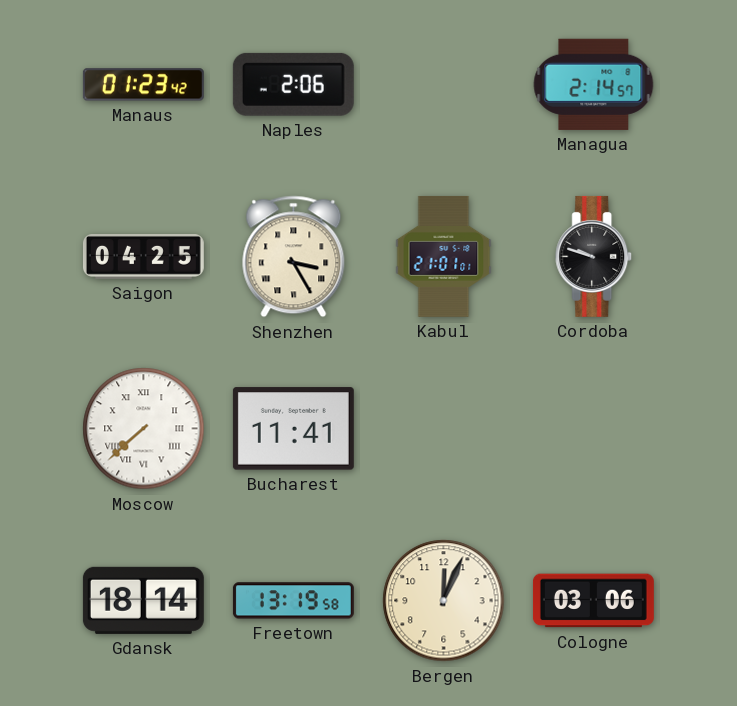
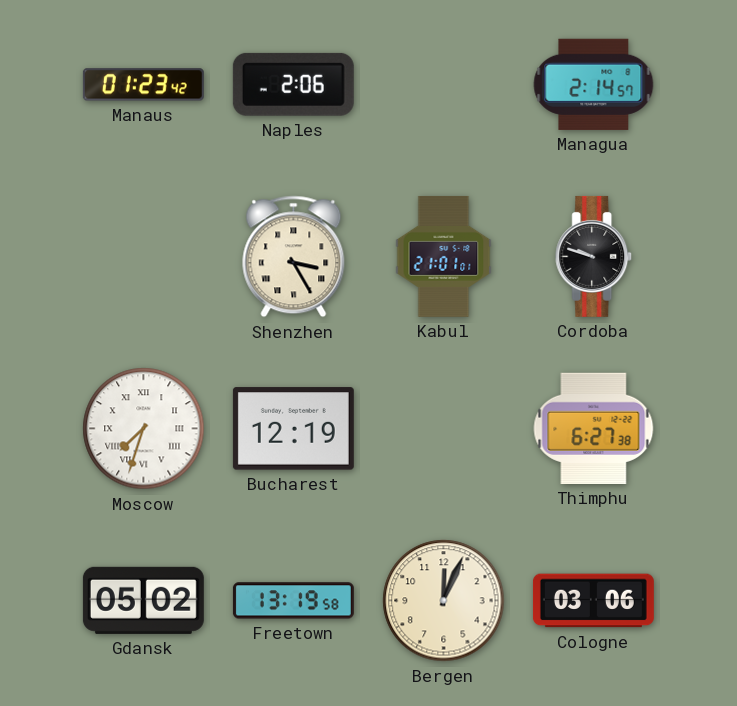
Saigon: 04:25 -> none (143, 257)
Moscow: 7:38 -> 7:33 (144, 429)
Bucharest: 11:41 -> 12:19 (293, 429)
Thimphu: none -> 6:27 (594, 428)
Gdansk: 18:14 -> 05:02 (143, 600)
